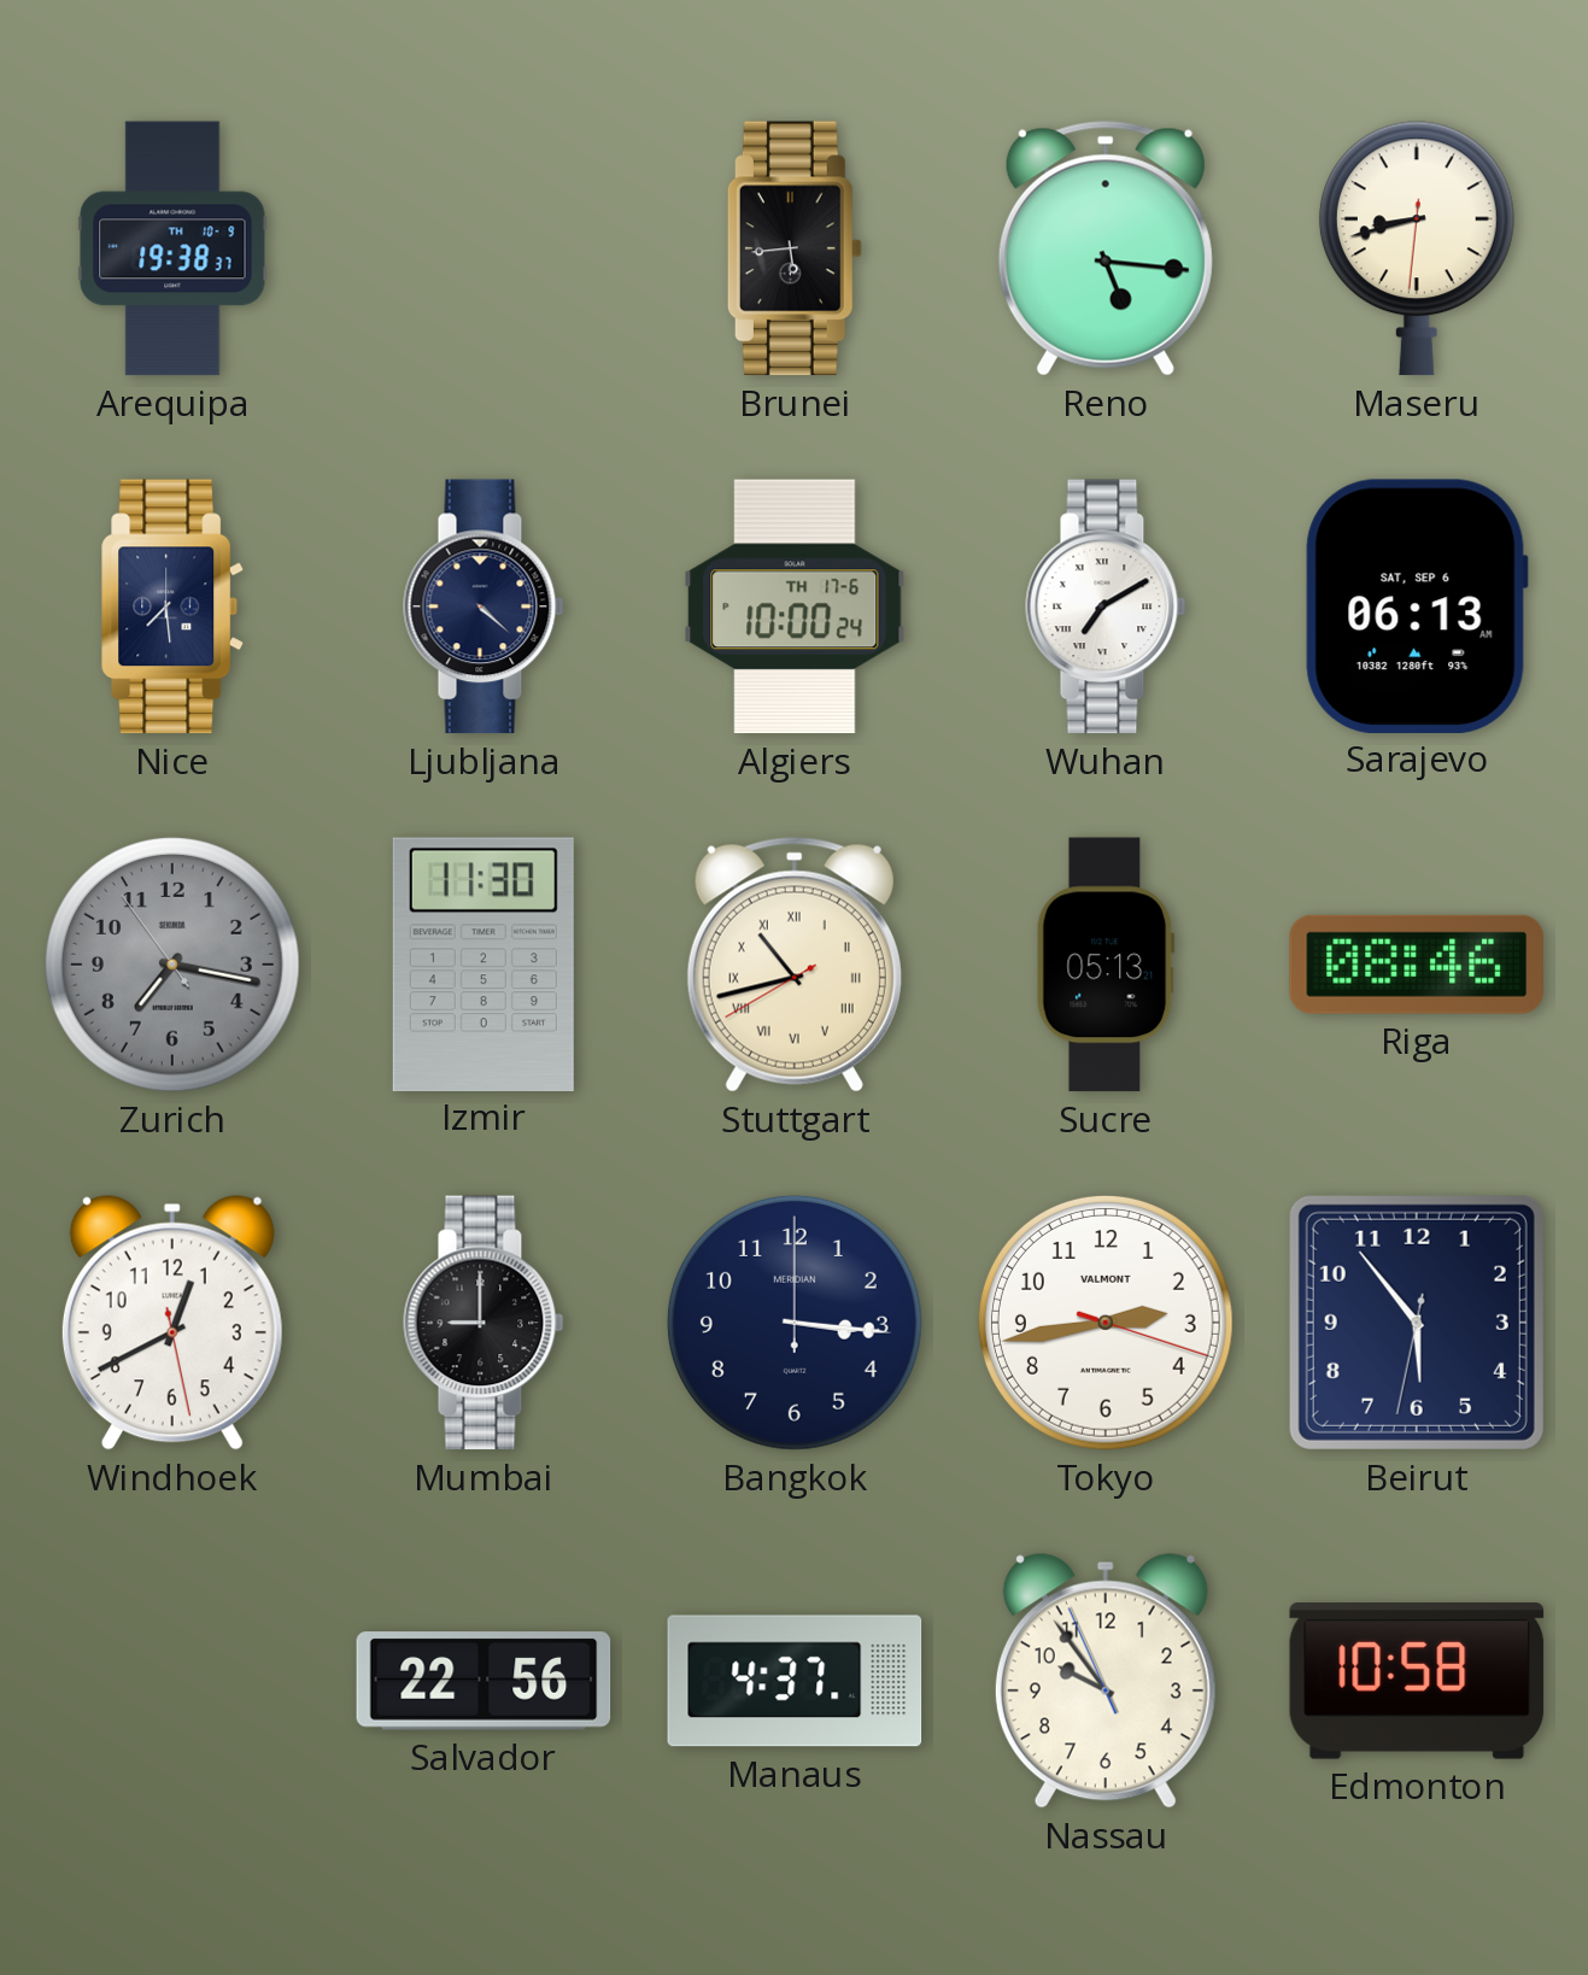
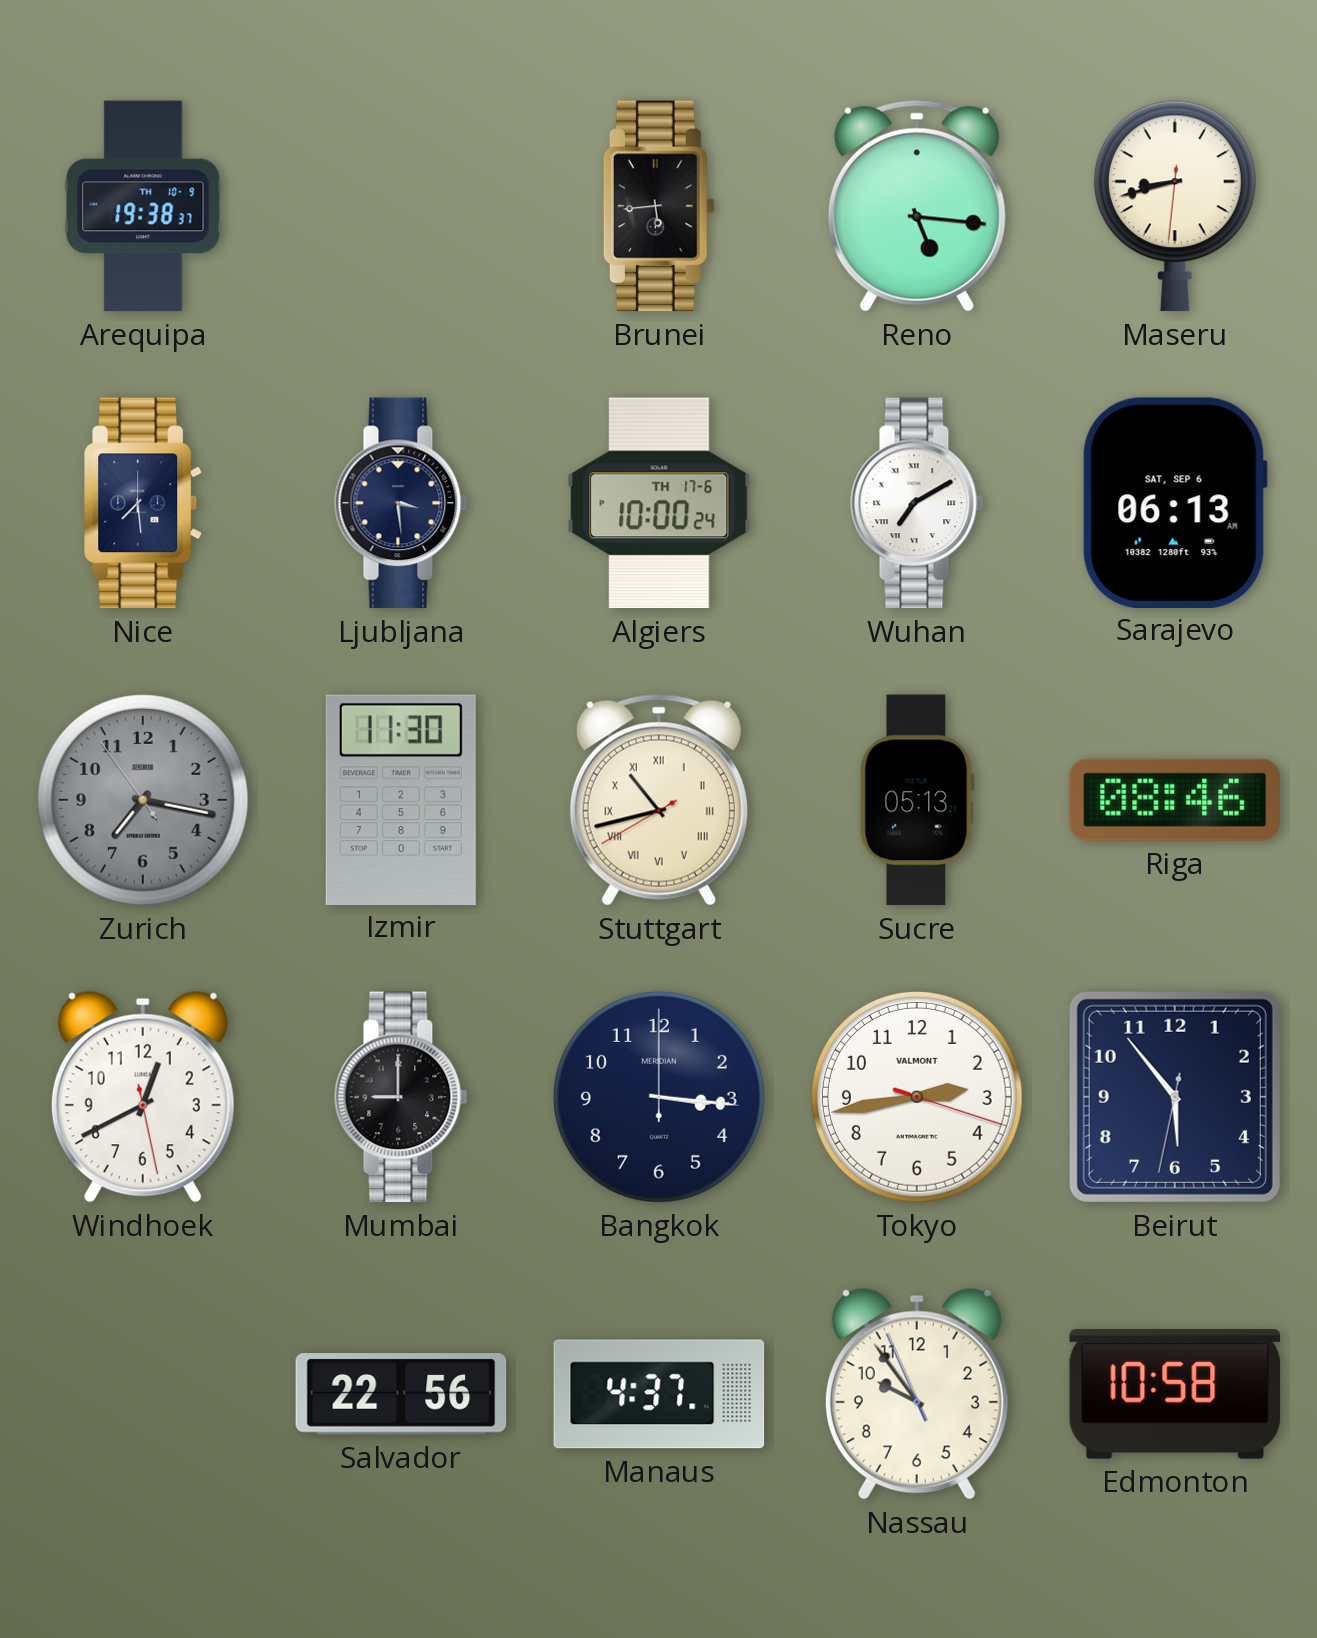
Ljubljana: 4:22 -> 3:29 (401, 503)
